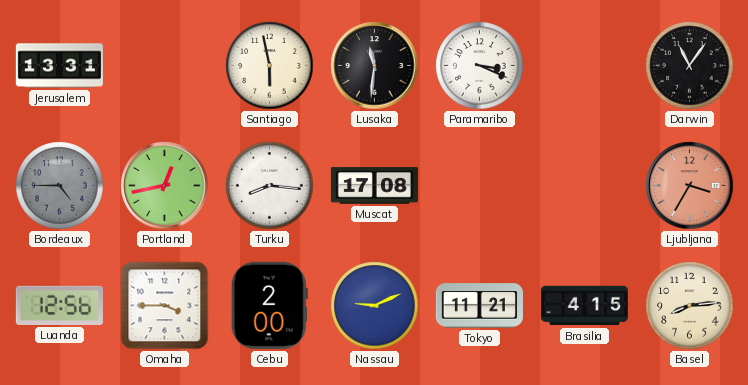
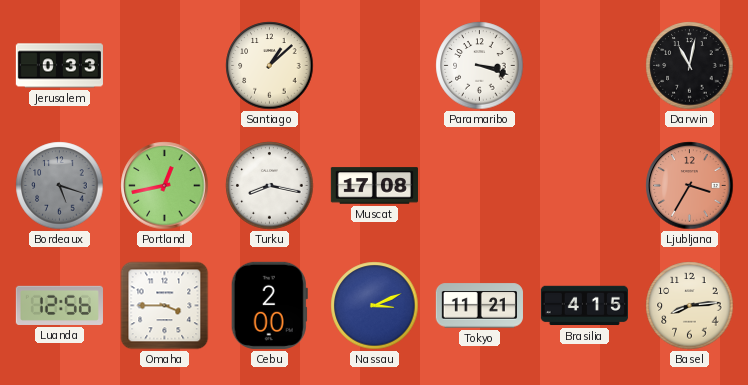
Jerusalem: 13:31 -> 0:33 (59, 66)
Santiago: 5:58 -> 1:08 (270, 66)
Lusaka: 11:31 -> none (375, 66)
Paramaribo: 3:19 -> 3:18 (480, 66)
Darwin: 11:06 -> 11:02 (690, 66)
Bordeaux: 4:45 -> 5:18 (60, 186)
Turku: 8:16 -> 8:17 (270, 186)
Nassau: 9:11 -> 3:11 (375, 306)
